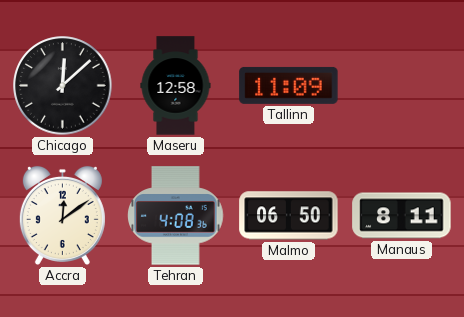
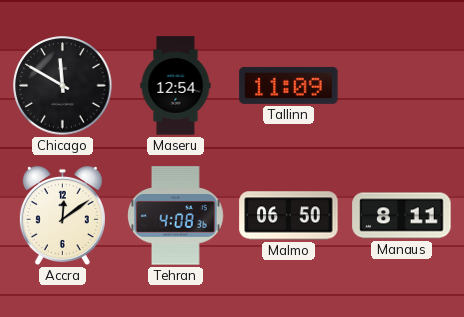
Chicago: 12:08 -> 11:50 (63, 86)
Maseru: 12:58 -> 12:54 (176, 86)
